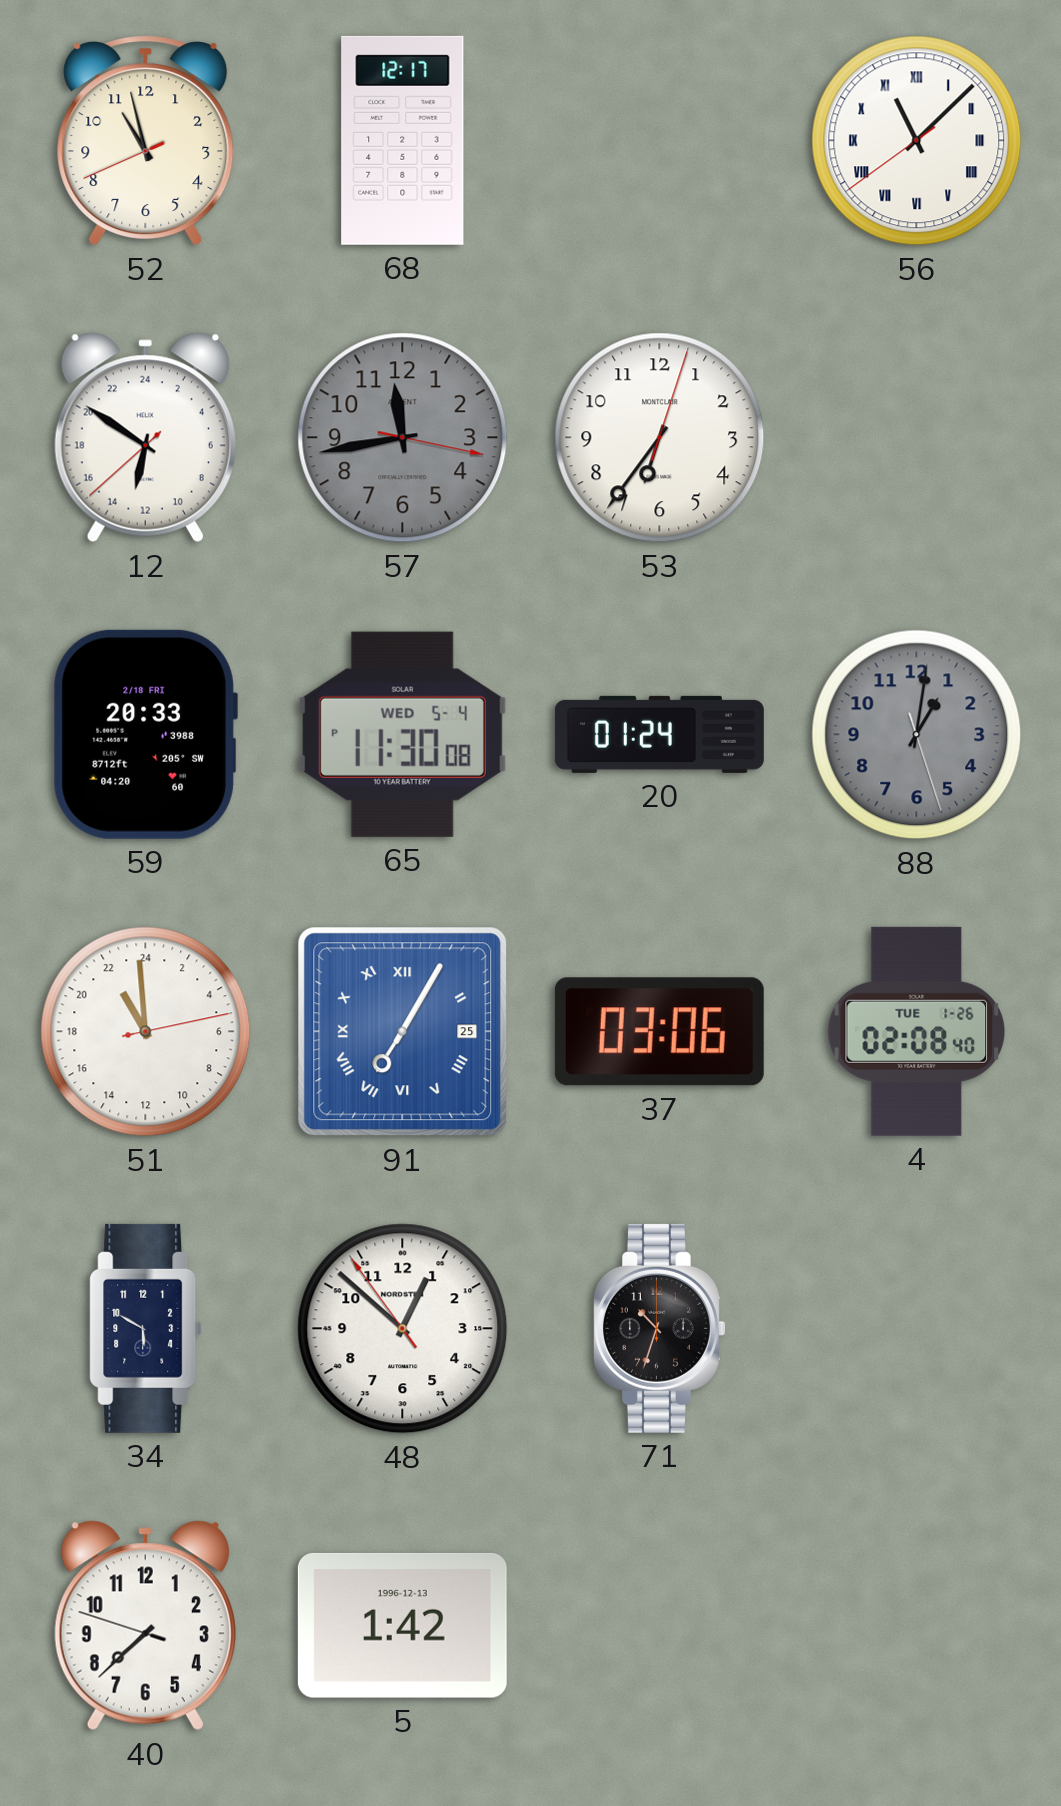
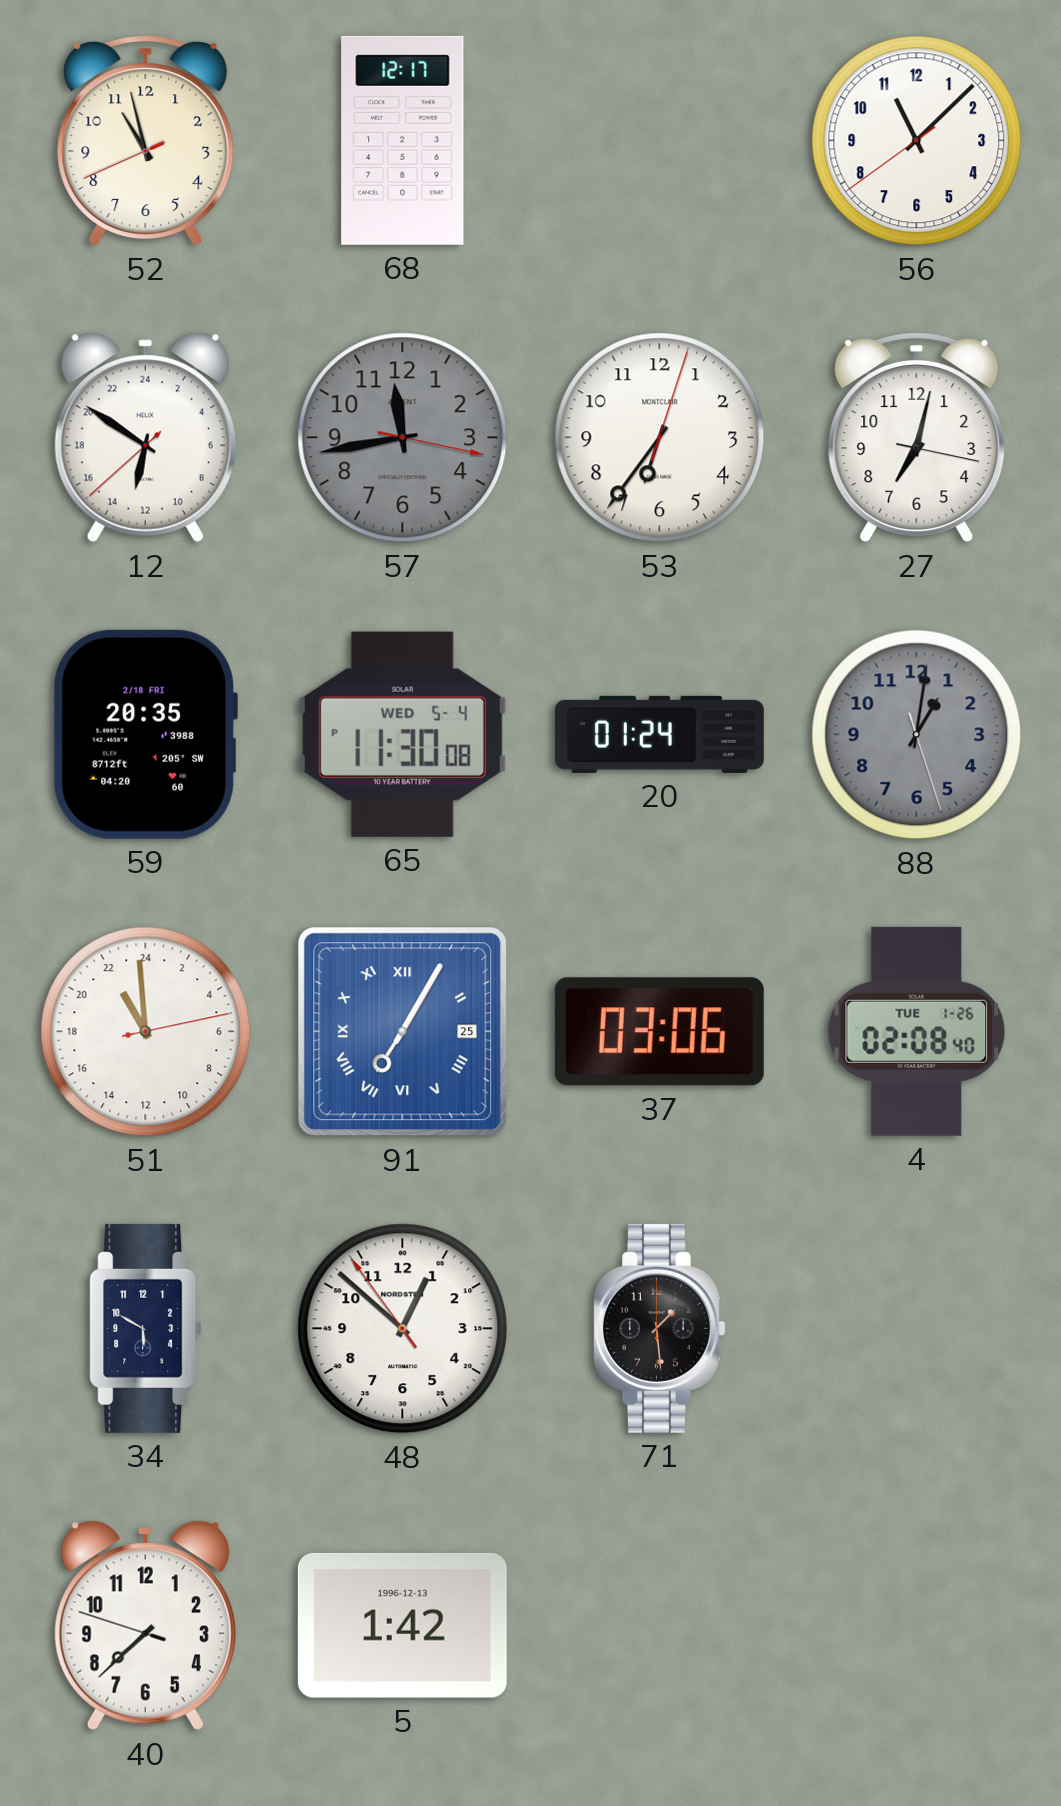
56 numerals: Roman -> Arabic (917, 141)
27: none -> 7:02 (917, 438)
59: 20:33 -> 20:35 (145, 734)
71: 10:33 -> 1:29 (660, 1328)
